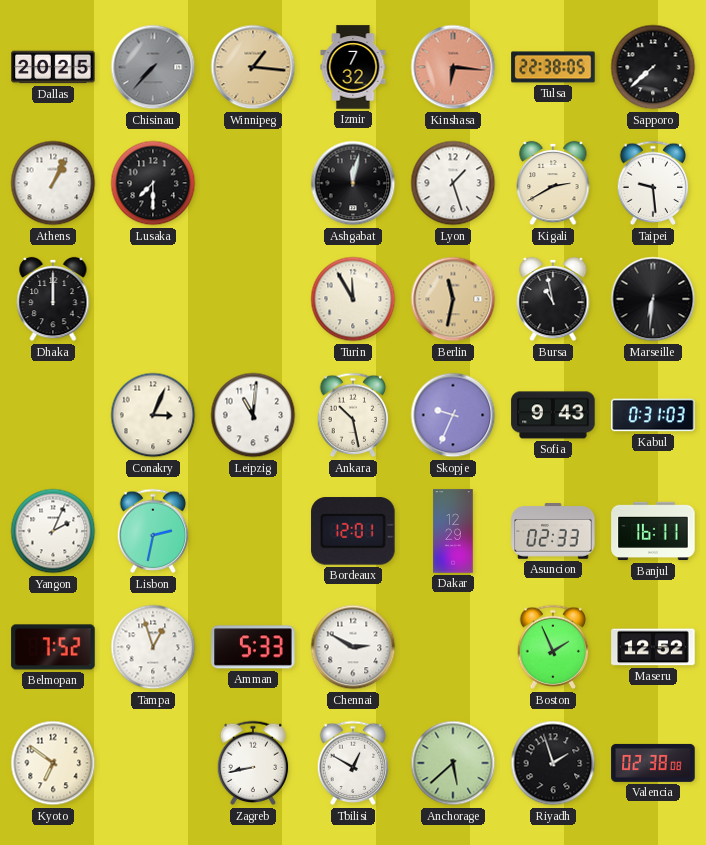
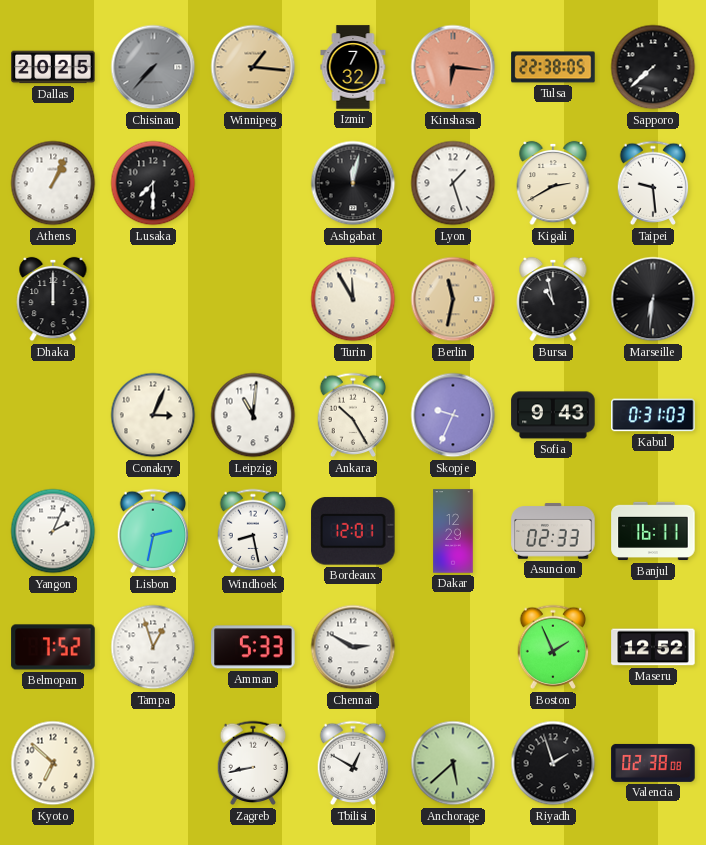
Ankara: 10:28 -> 10:25 (353, 415)
Windhoek: none -> 8:28 (253, 531)
Kyoto: 6:51 -> 6:52 (53, 763)
